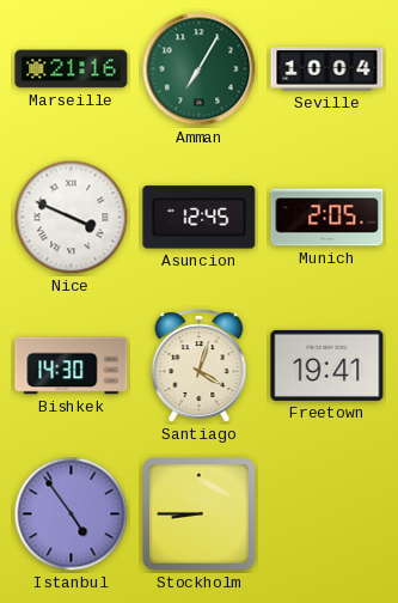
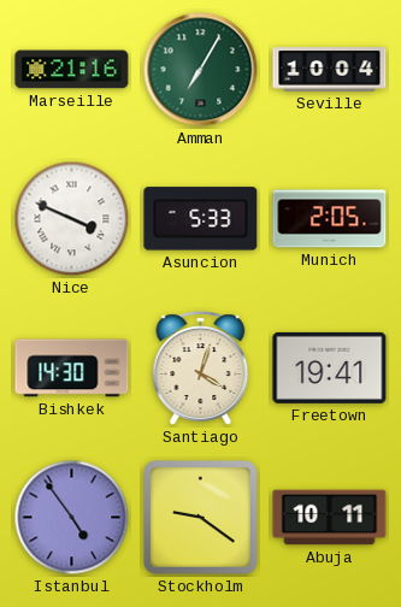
Asuncion: 12:45 -> 5:33 (201, 219)
Stockholm: 8:45 -> 9:21 (201, 518)
Abuja: none -> 10:11 (330, 518)
